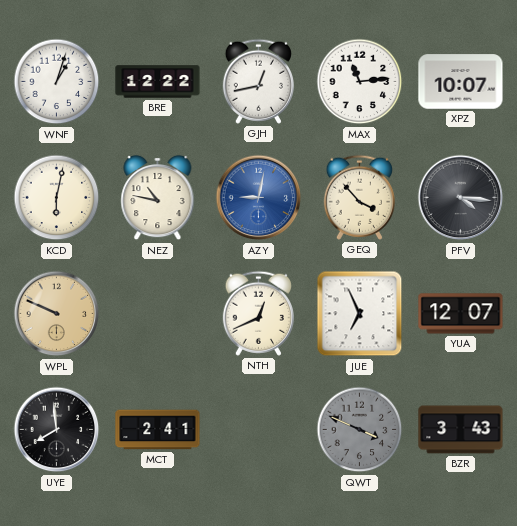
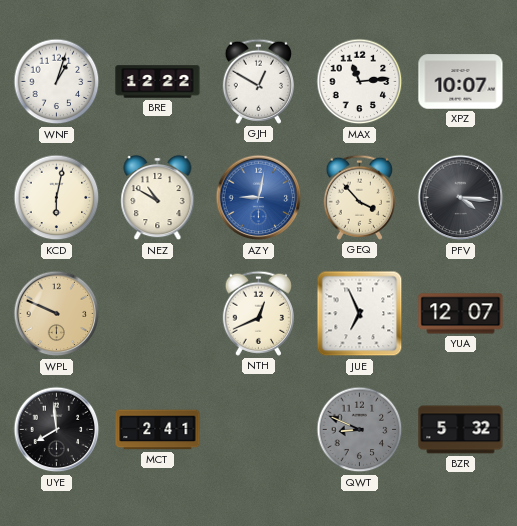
GJH: 12:43 -> 12:50 (258, 81)
NEZ: 10:47 -> 10:50 (158, 198)
QWT: 3:49 -> 8:49 (360, 430)
BZR: 3:43 -> 5:32 (461, 430)
